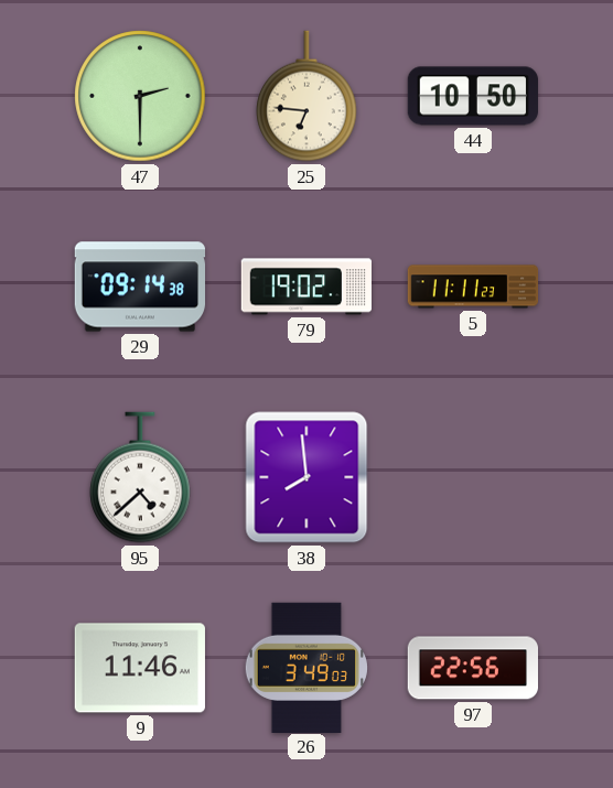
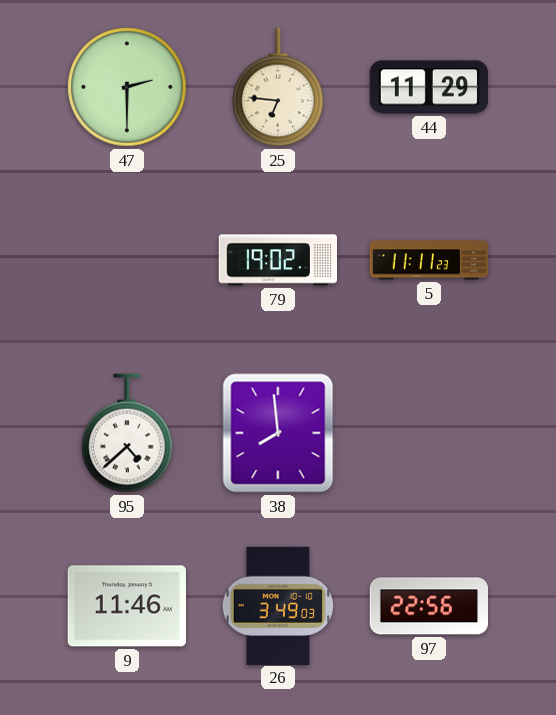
44: 10:50 -> 11:29 (428, 87)
29: 09:14 -> none (140, 287)
